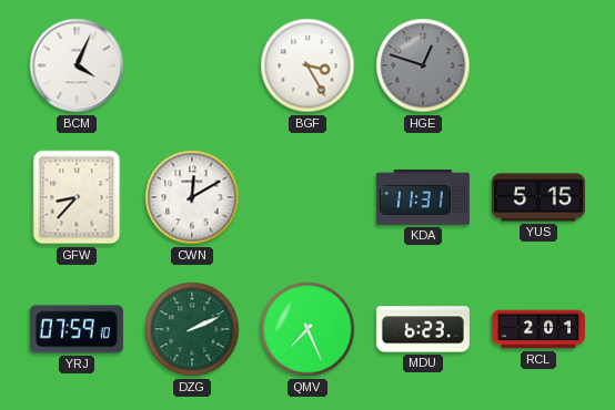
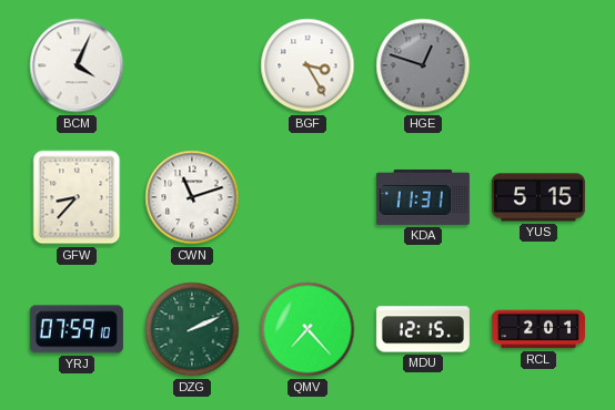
CWN: 12:10 -> 11:12 (192, 197)
QMV: 7:26 -> 7:23 (307, 329)
MDU: 6:23 -> 12:15 (423, 329)
